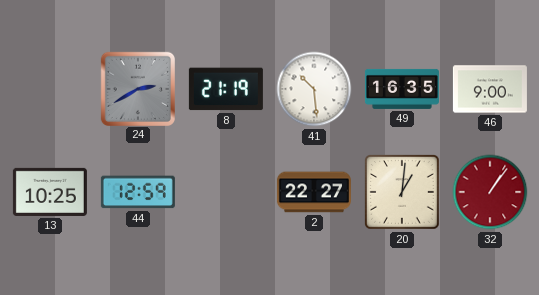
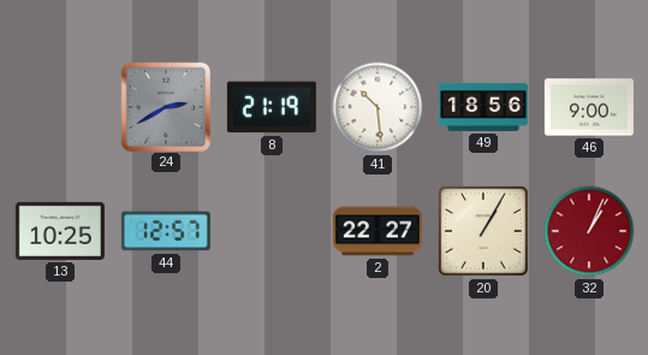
49: 16:35 -> 18:56 (483, 107)
44: 12:59 -> 12:57 (166, 231)
20: 1:01 -> 1:05 (483, 231)
32: 1:06 -> 1:04 (589, 231)
